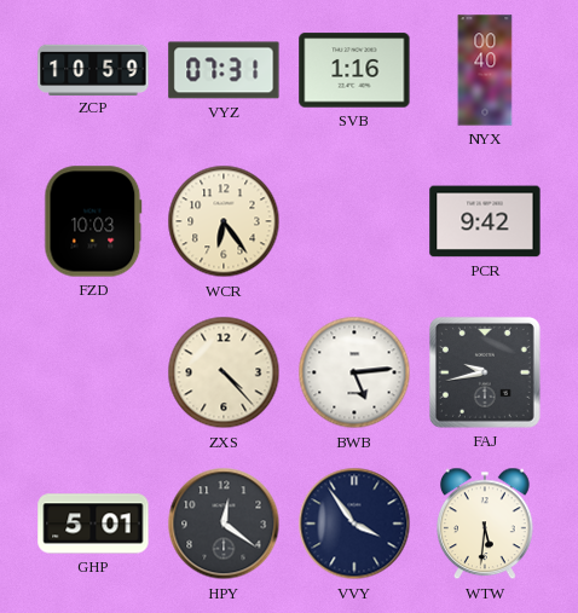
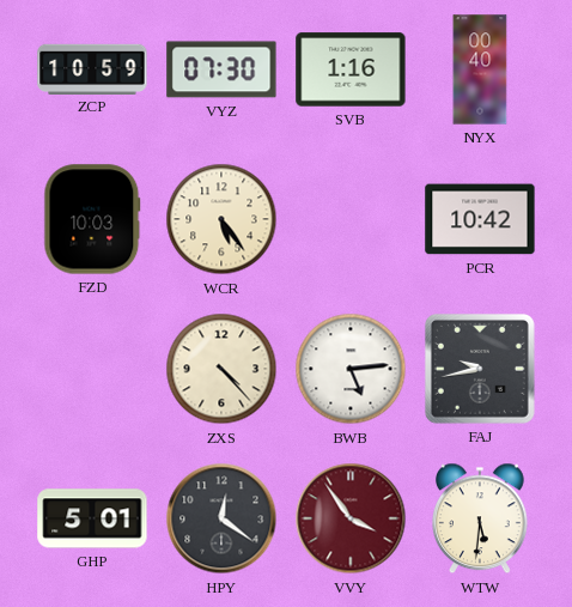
VYZ: 07:31 -> 07:30 (221, 69)
WCR: 6:24 -> 5:24 (221, 219)
PCR: 9:42 -> 10:42 (480, 219)
VVY dial: navy -> burgundy (351, 518)
